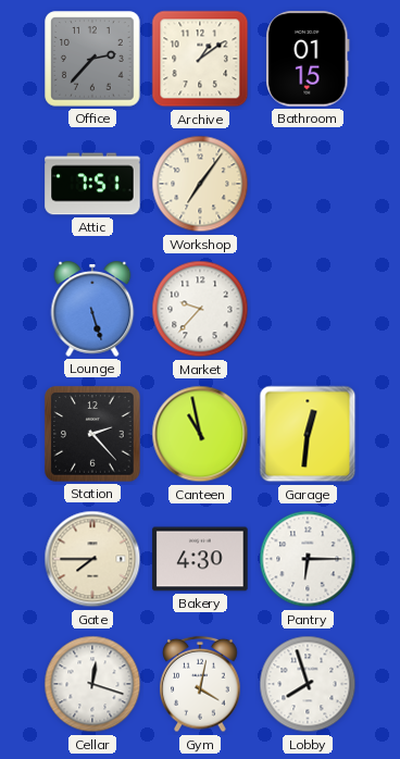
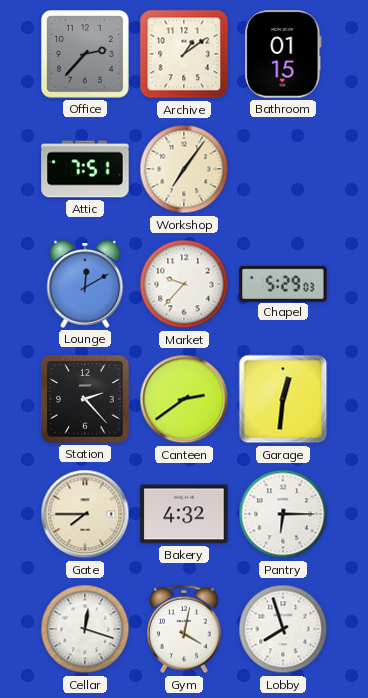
Lounge: 5:27 -> 12:10 (85, 284)
Chapel: none -> 5:29 (283, 283)
Canteen: 10:58 -> 2:39 (184, 399)
Bakery: 4:30 -> 4:32 (184, 514)
